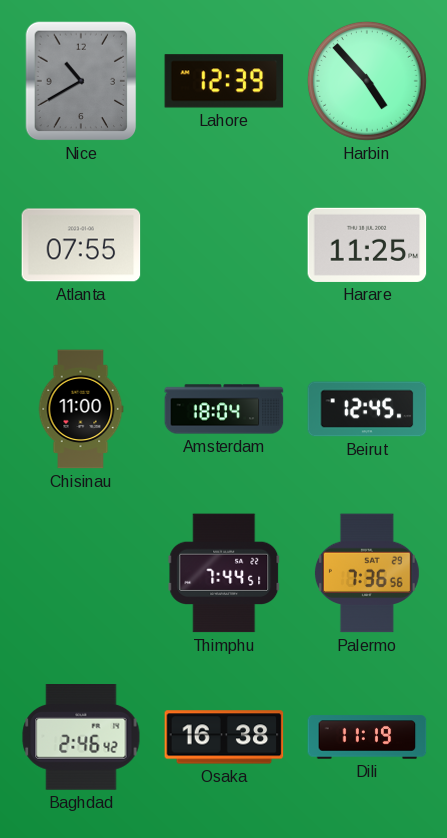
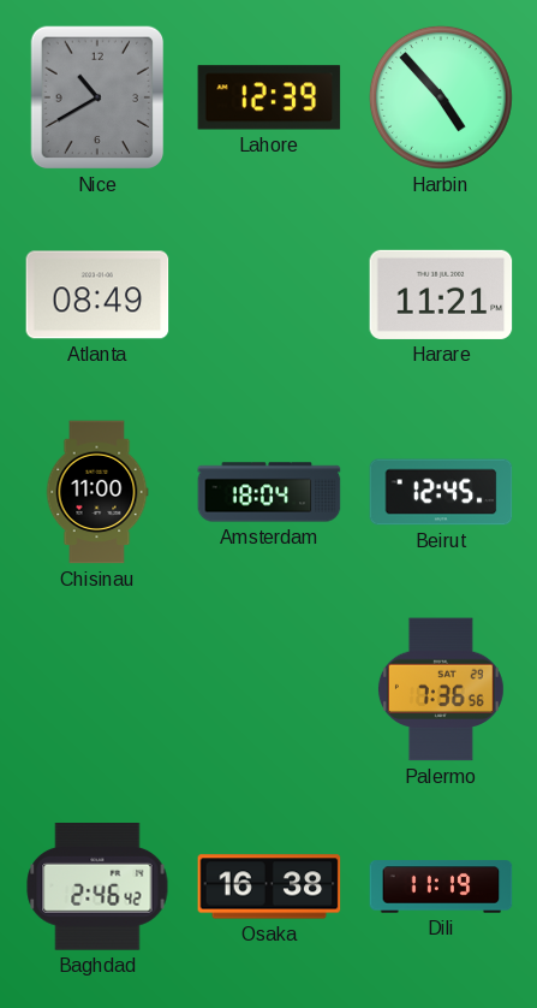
Atlanta: 07:55 -> 08:49 (97, 295)
Harare: 11:25 -> 11:21 (441, 295)
Thimphu: 7:44 -> none (224, 573)
